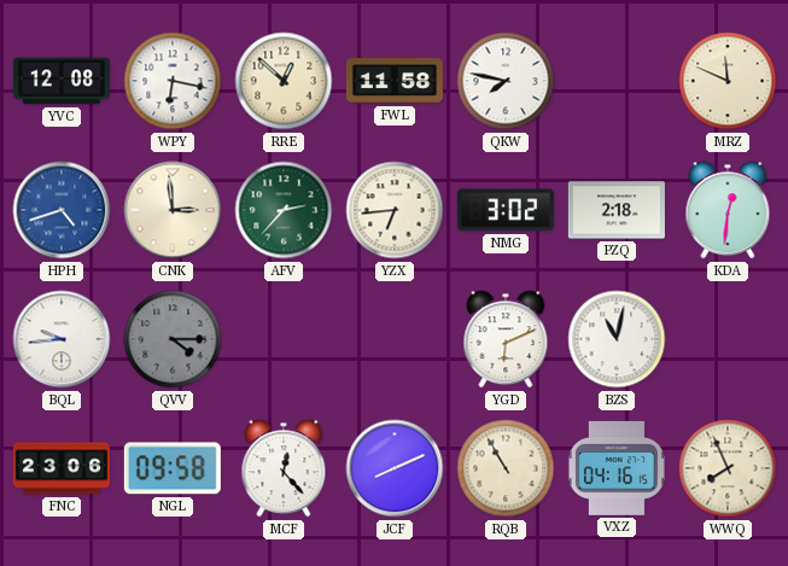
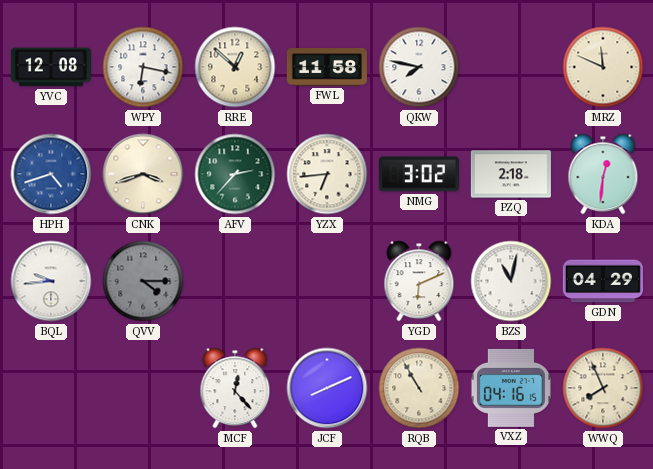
CNK: 2:59 -> 3:42 (143, 174)
GDN: none -> 04:29 (603, 281)
FNC: 23:06 -> none (62, 468)
NGL: 09:58 -> none (173, 468)
